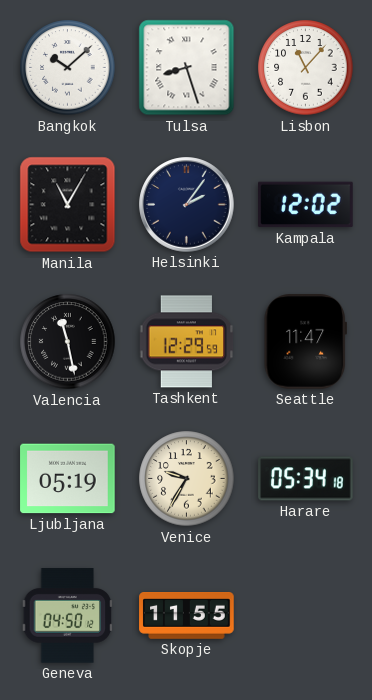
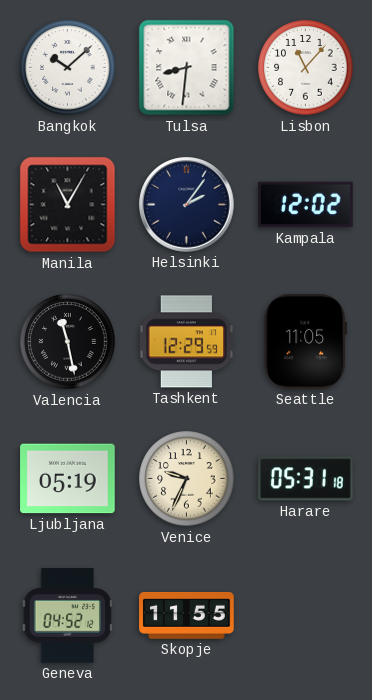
Tulsa: 8:27 -> 8:31 (187, 68)
Seattle: 11:47 -> 11:05 (305, 342)
Venice: 9:35 -> 9:34 (187, 479)
Harare: 05:34 -> 05:31 (306, 479)
Geneva: 04:50 -> 04:52 (68, 616)
